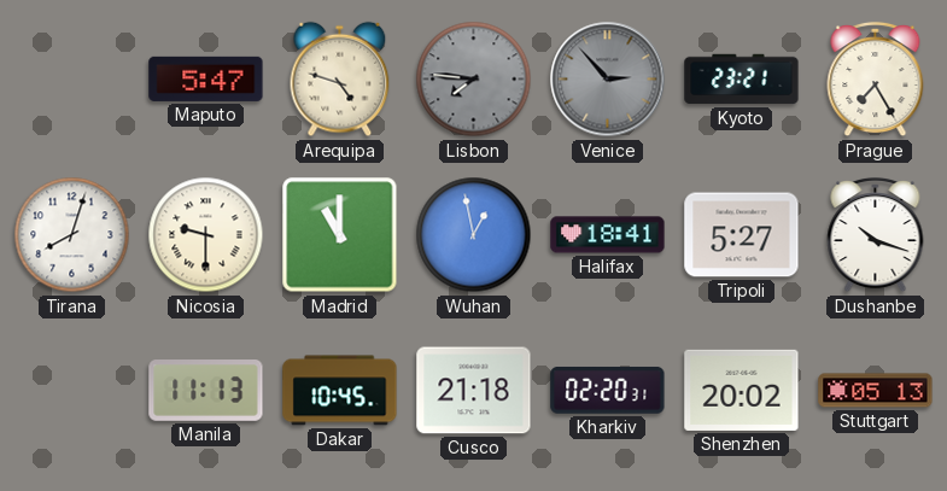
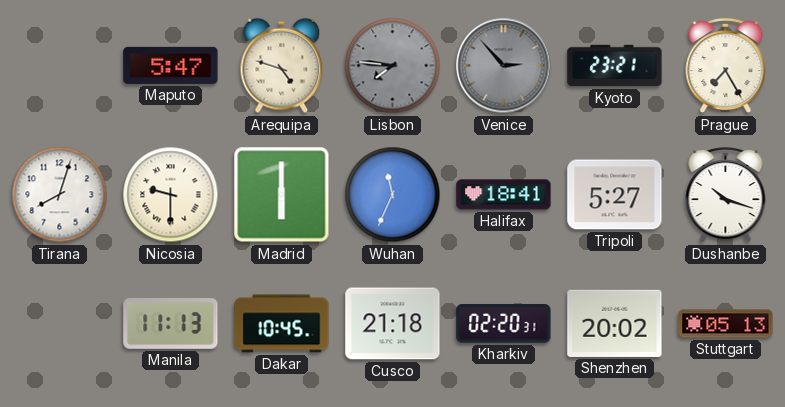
Madrid: 11:00 -> 6:00 (282, 195)
Wuhan: 12:58 -> 11:34 (393, 195)
